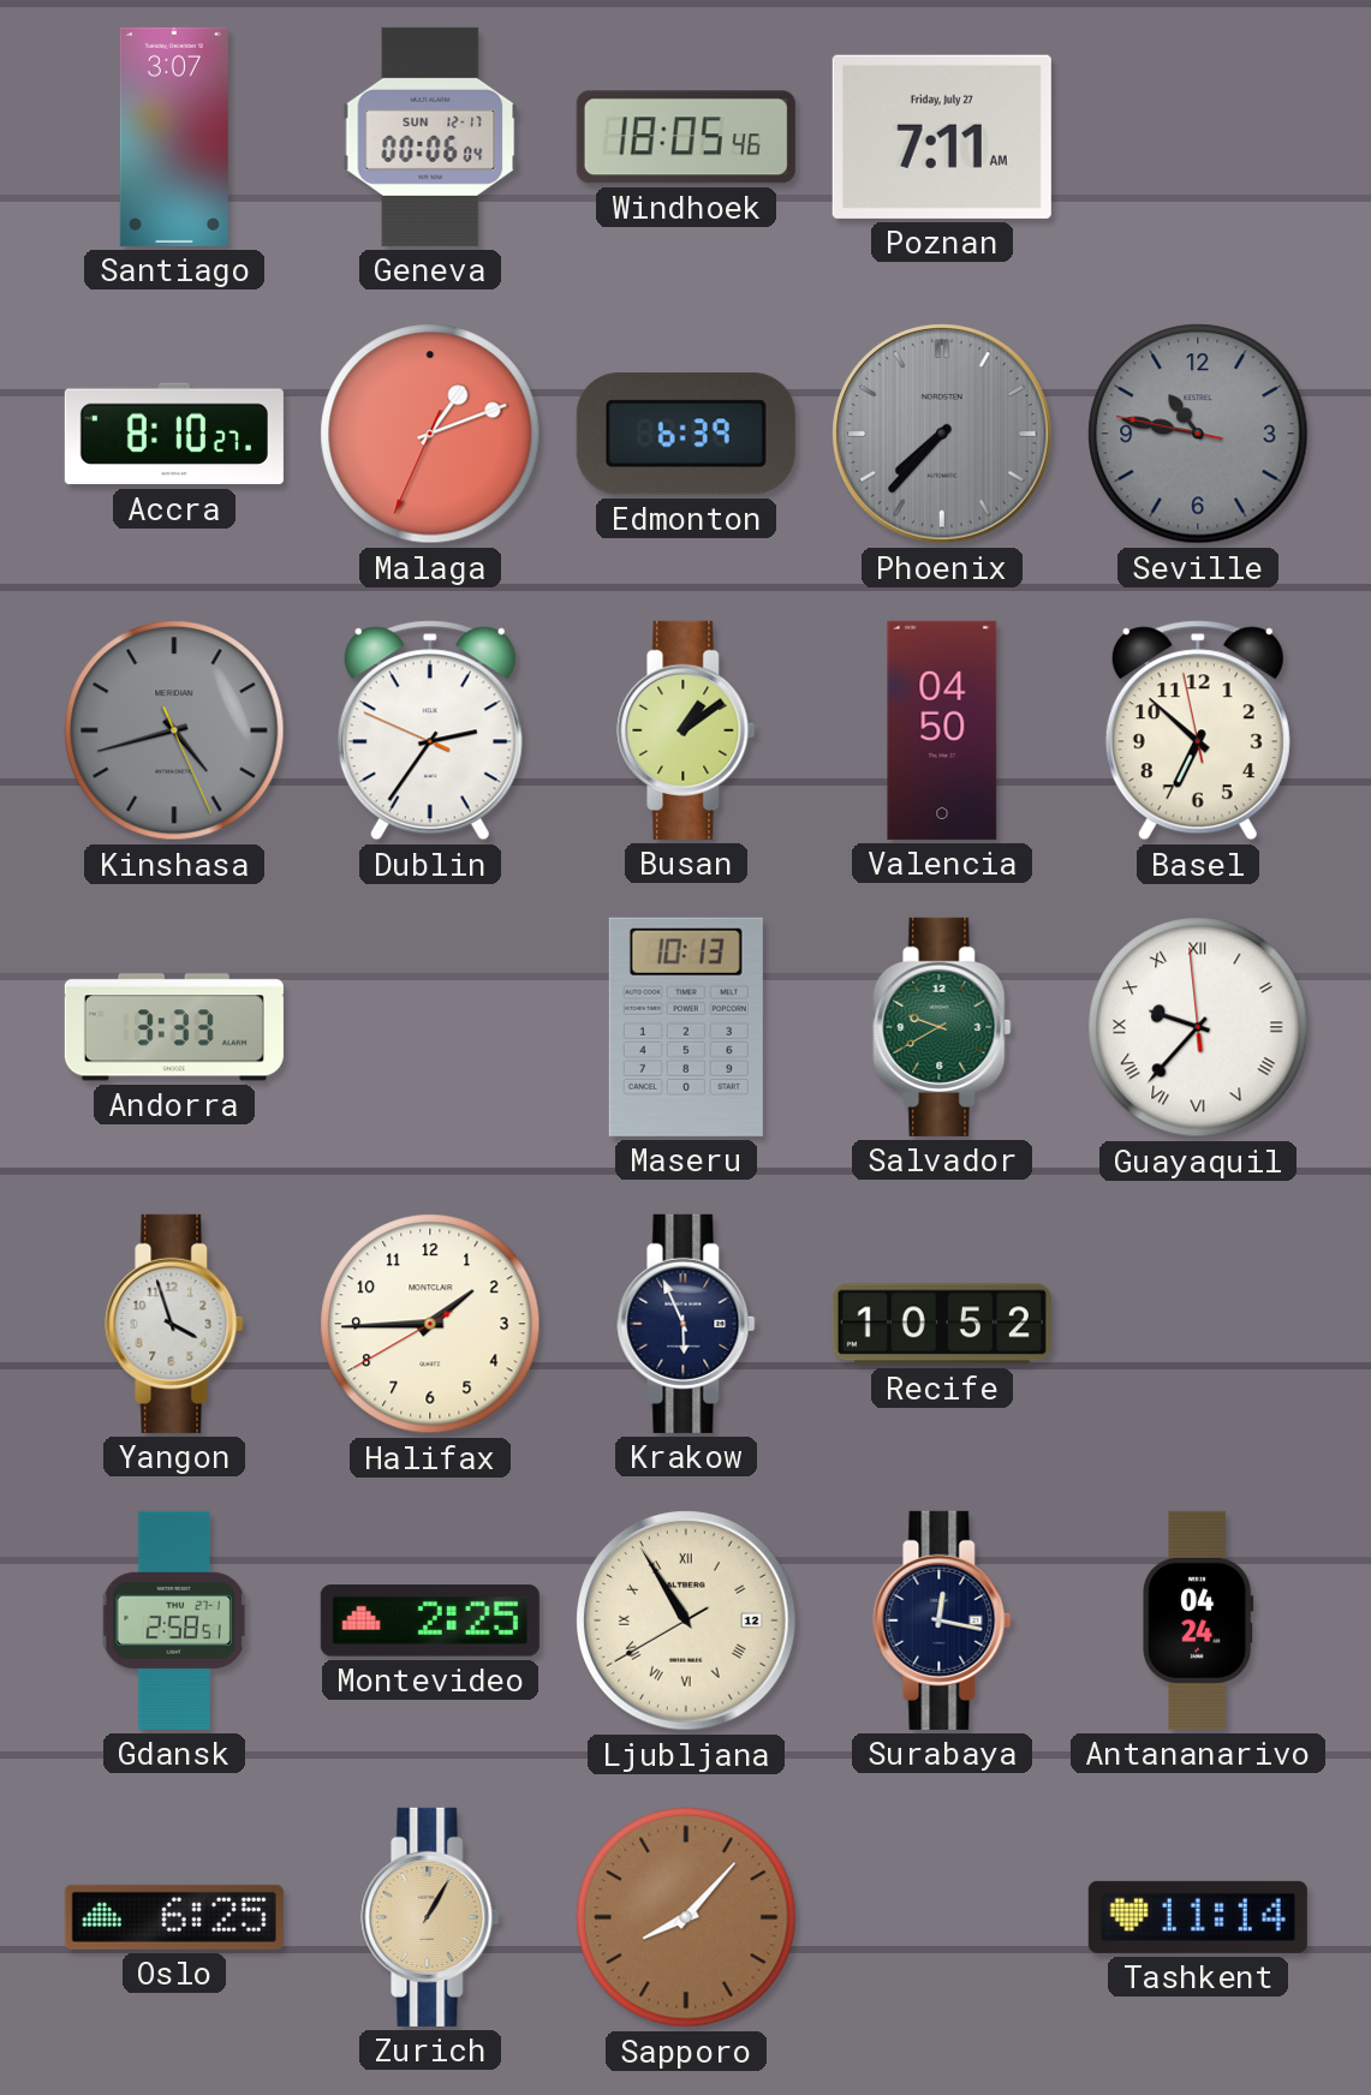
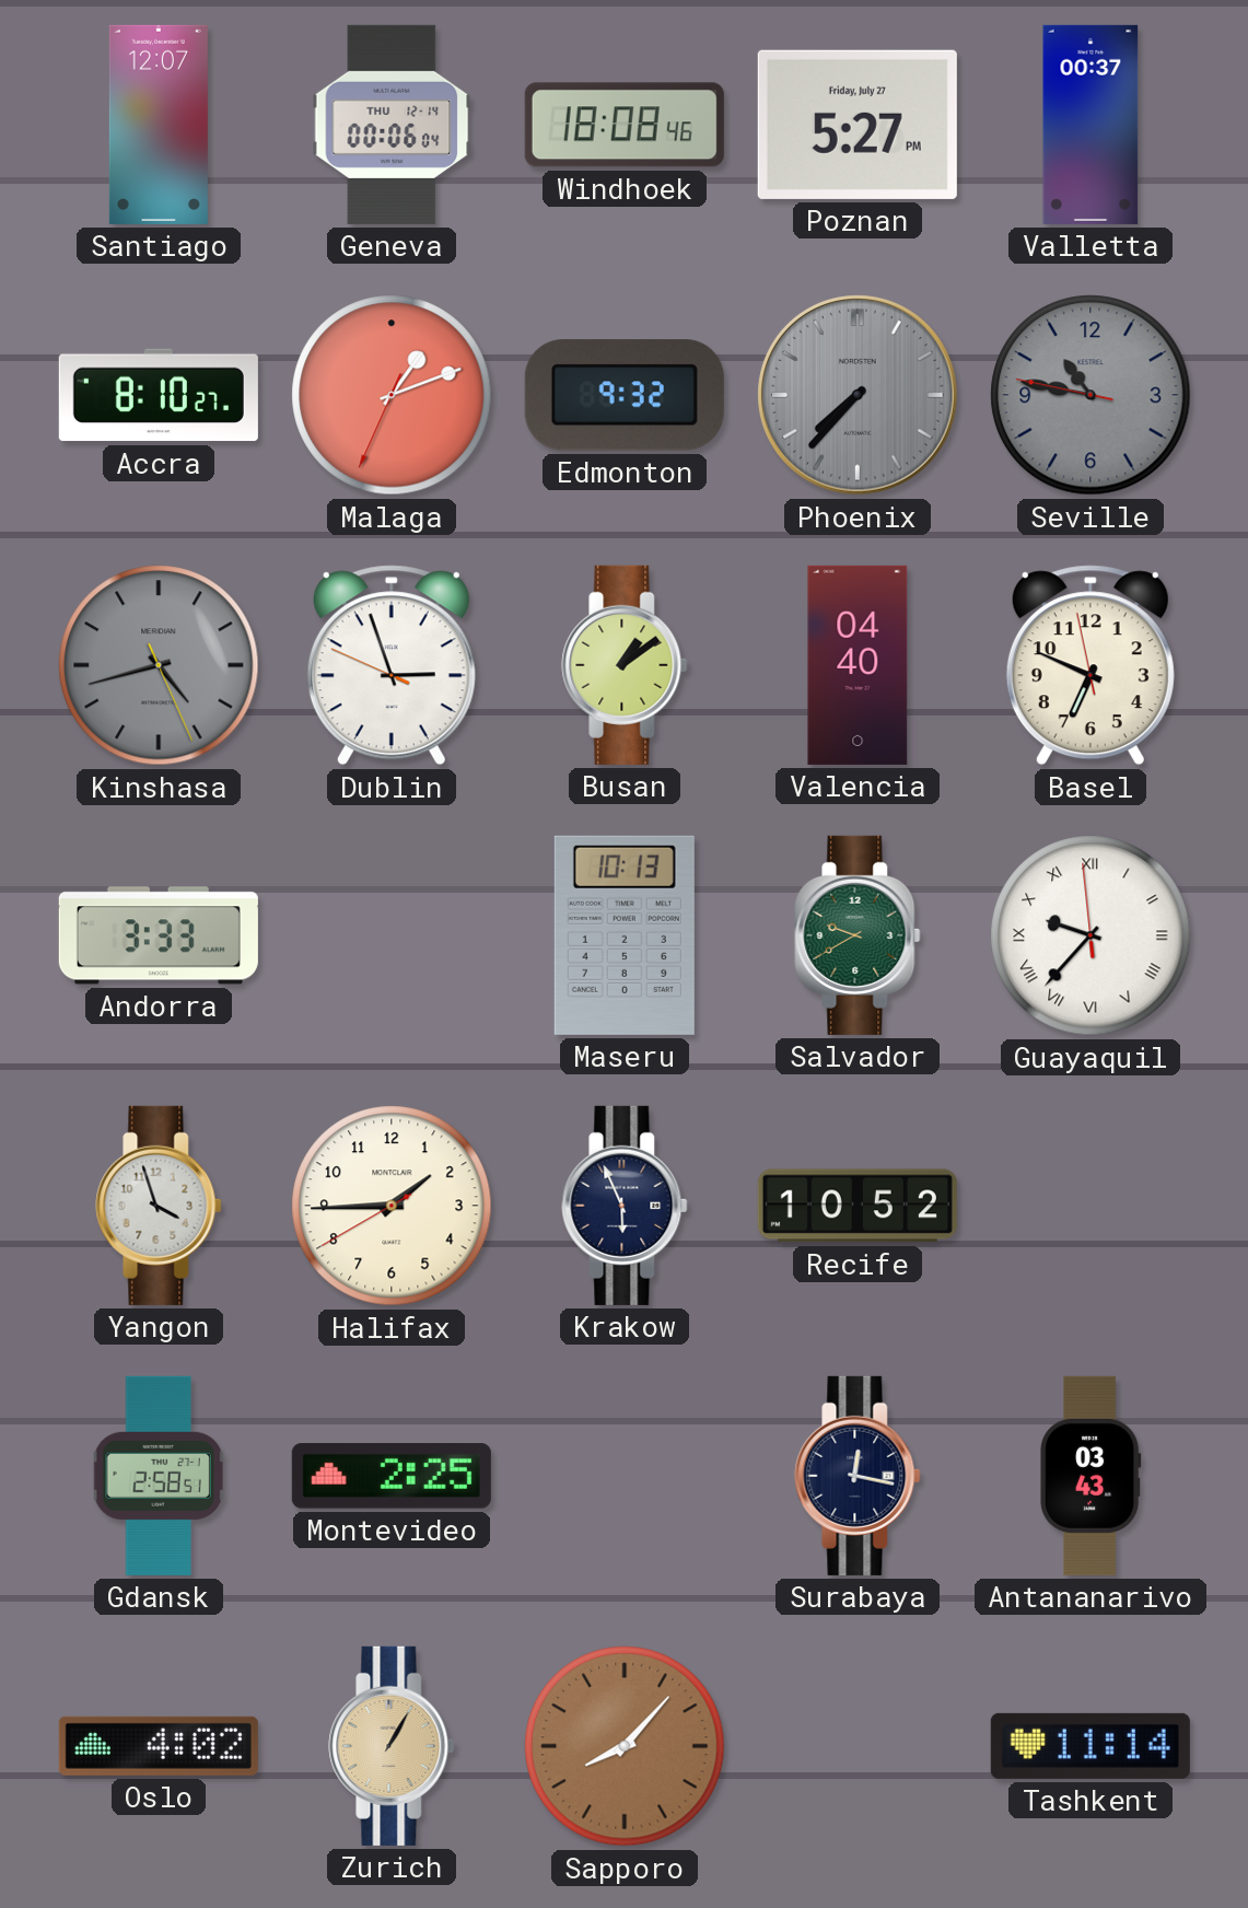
Santiago: 3:07 -> 12:07 (159, 125)
Geneva date: SUN 12-17 -> THU 12-14 (392, 125)
Windhoek: 18:05 -> 18:08 (625, 125)
Poznan: 7:11 -> 5:27 (858, 125)
Valletta: none -> 00:37 (1090, 125)
Edmonton: 6:39 -> 9:32 (625, 395)
Dublin: 2:35 -> 2:56 (392, 665)
Valencia: 04:50 -> 04:40 (858, 665)
Basel: 6:51 -> 6:48 (1090, 665)
Ljubljana: 10:54 -> none (686, 1621)
Antananarivo: 04:24 -> 03:43 (1092, 1476)
Oslo: 6:25 -> 4:02 (159, 1746)
